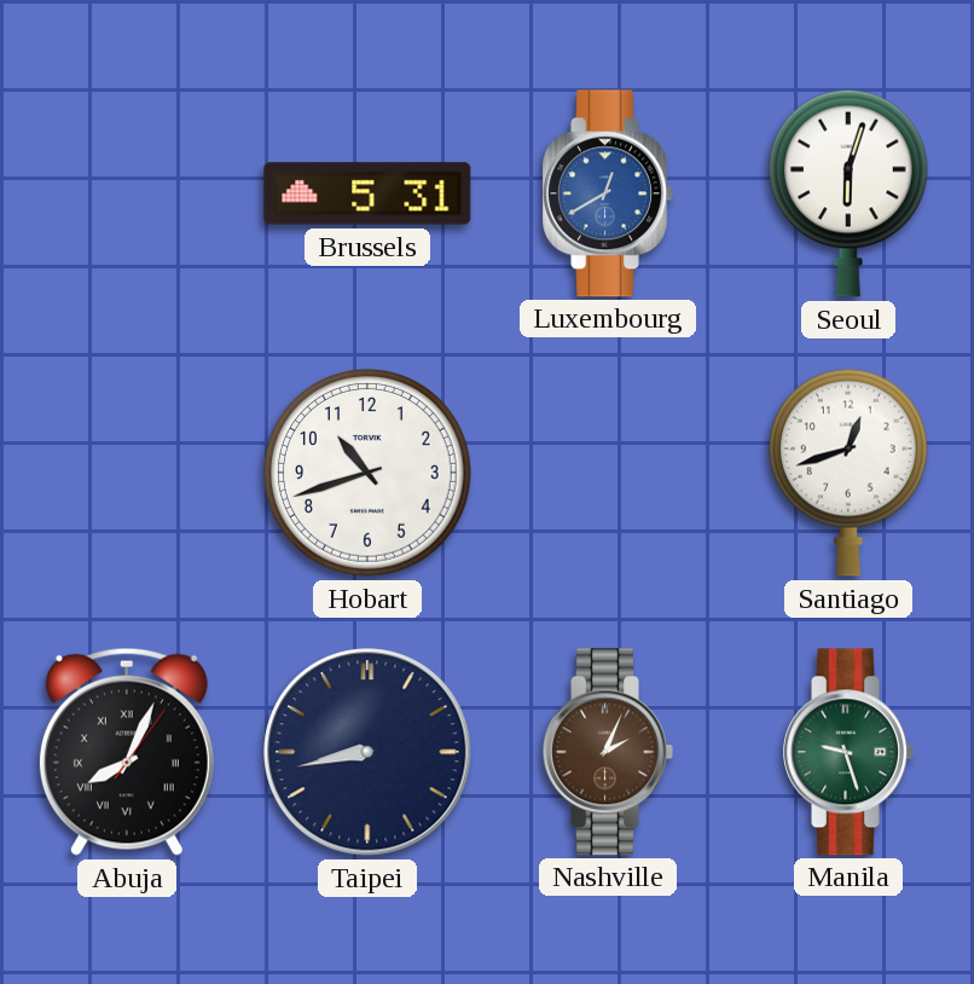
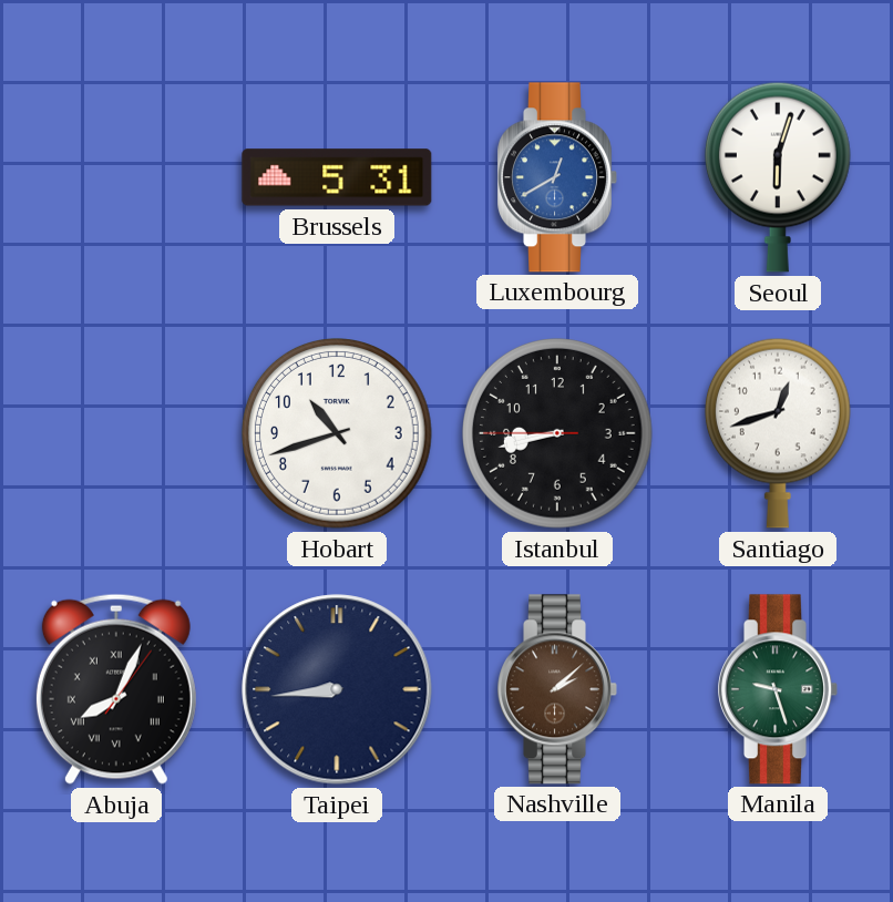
Istanbul: none -> 8:42 (558, 434)
Taipei: 8:43 -> 8:44 (337, 689)
Nashville: 2:04 -> 2:08 (557, 689)
